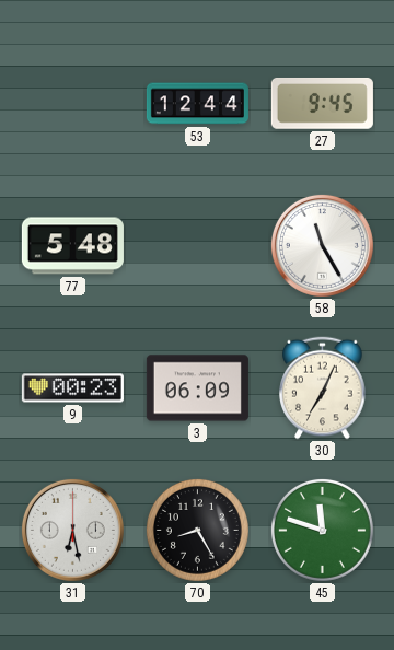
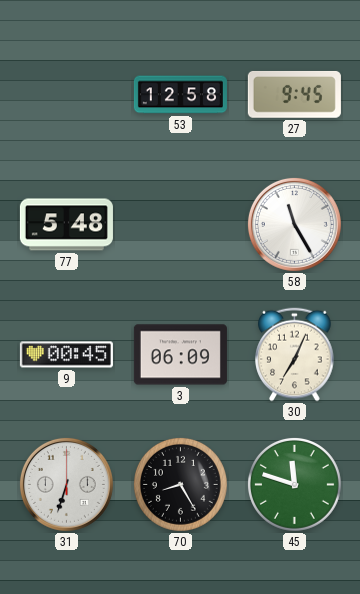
53: 12:44 -> 12:58 (180, 95)
9: 00:23 -> 00:45 (66, 355)
31: 6:28 -> 6:33 (66, 484)
